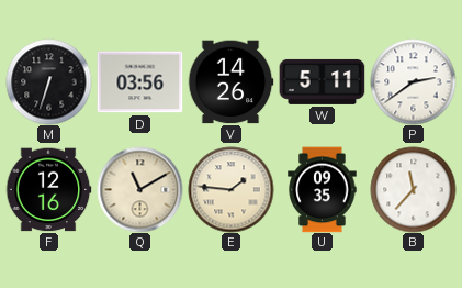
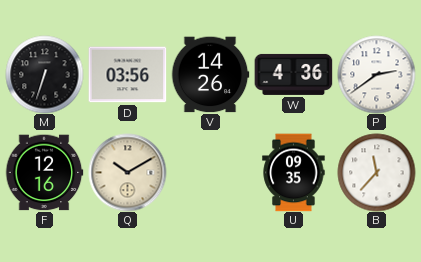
W: 5:11 -> 4:36 (293, 74)
Q: 11:10 -> 10:10 (127, 172)
E: 1:46 -> none (230, 189)
